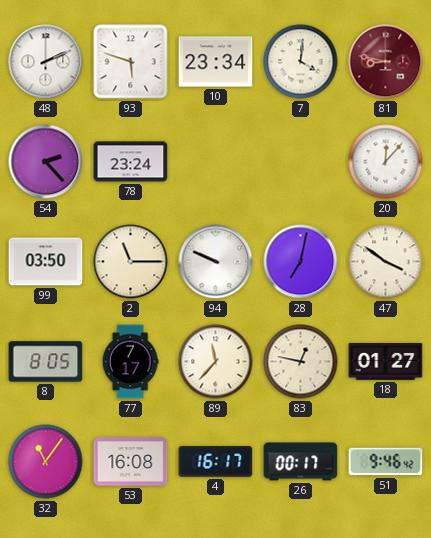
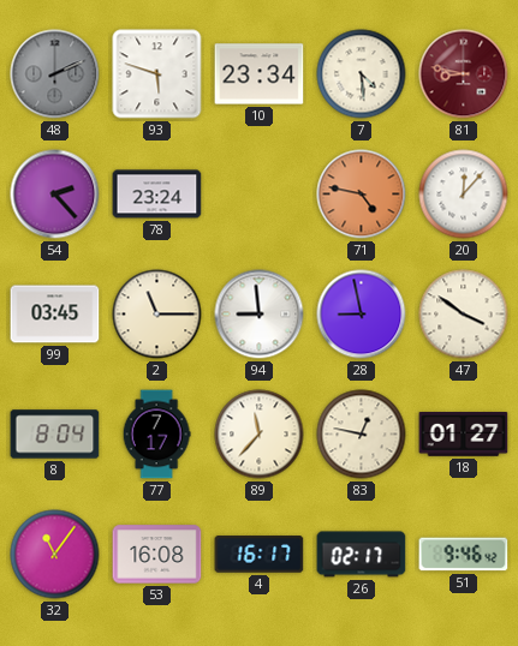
48 dial: white -> grey (55, 74)
7: 4:01 -> 4:29 (362, 74)
71: none -> 4:47 (362, 195)
99: 03:50 -> 03:45 (55, 315)
94: 9:49 -> 8:59 (260, 315)
28: 7:02 -> 8:58 (362, 315)
8: 8:05 -> 8:04 (55, 435)
26: 00:17 -> 02:17 (362, 555)
